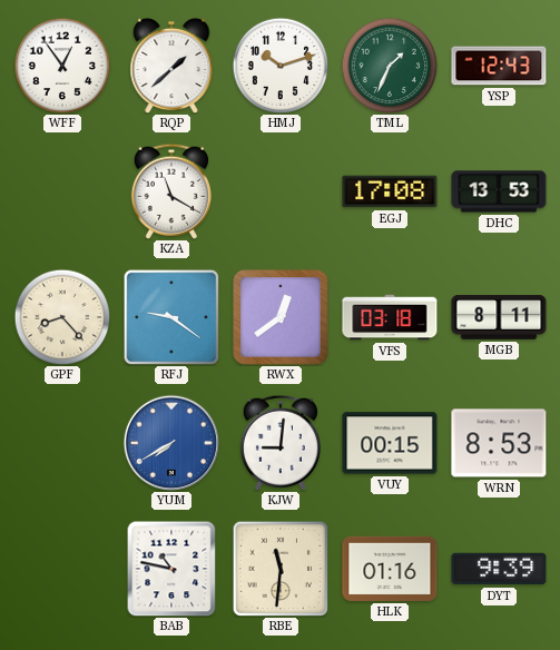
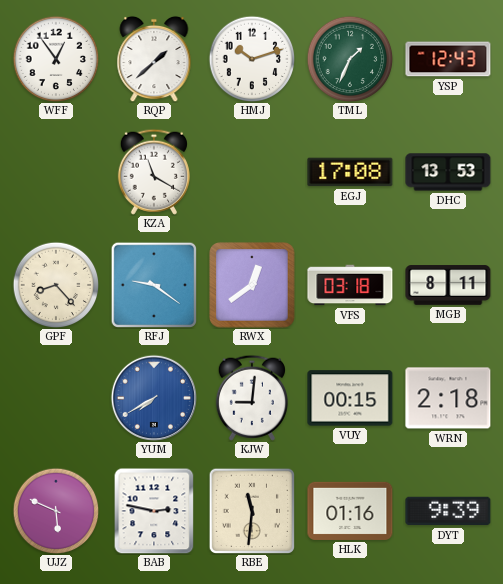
WRN: 8:53 -> 2:18 (448, 398)
UJZ: none -> 5:49 (56, 511)
BAB: 10:47 -> 2:47 (154, 511)
